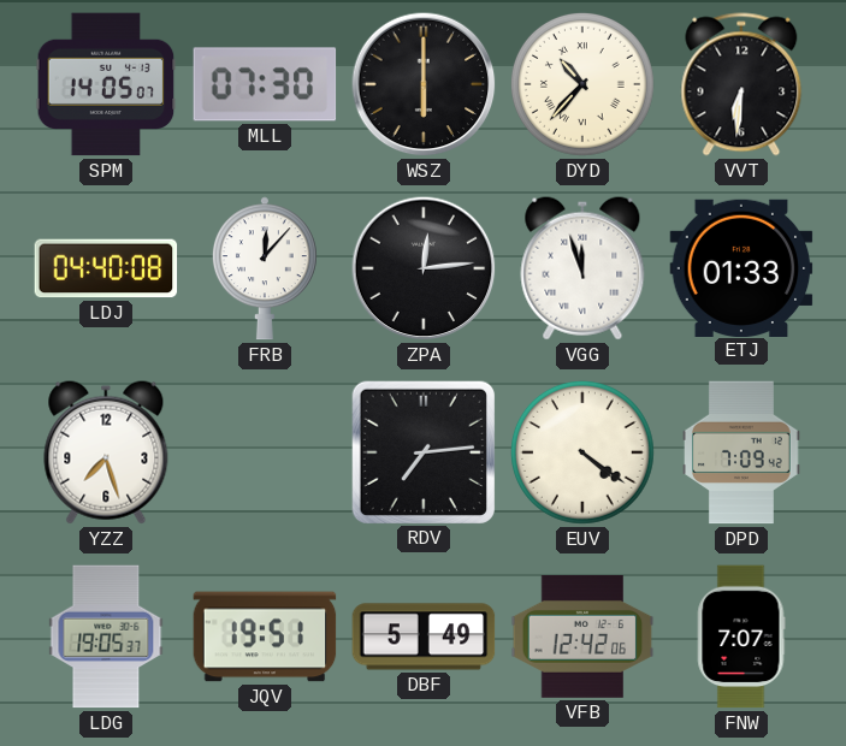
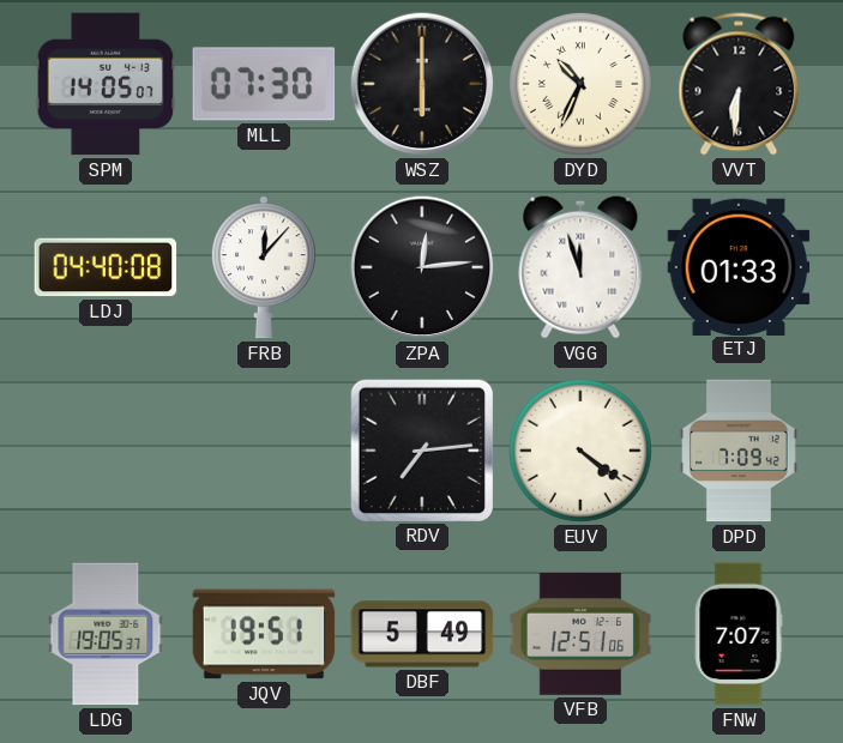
DYD: 10:37 -> 10:34 (580, 84)
YZZ: 7:27 -> none (106, 452)
VFB: 12:42 -> 12:51 (580, 634)
